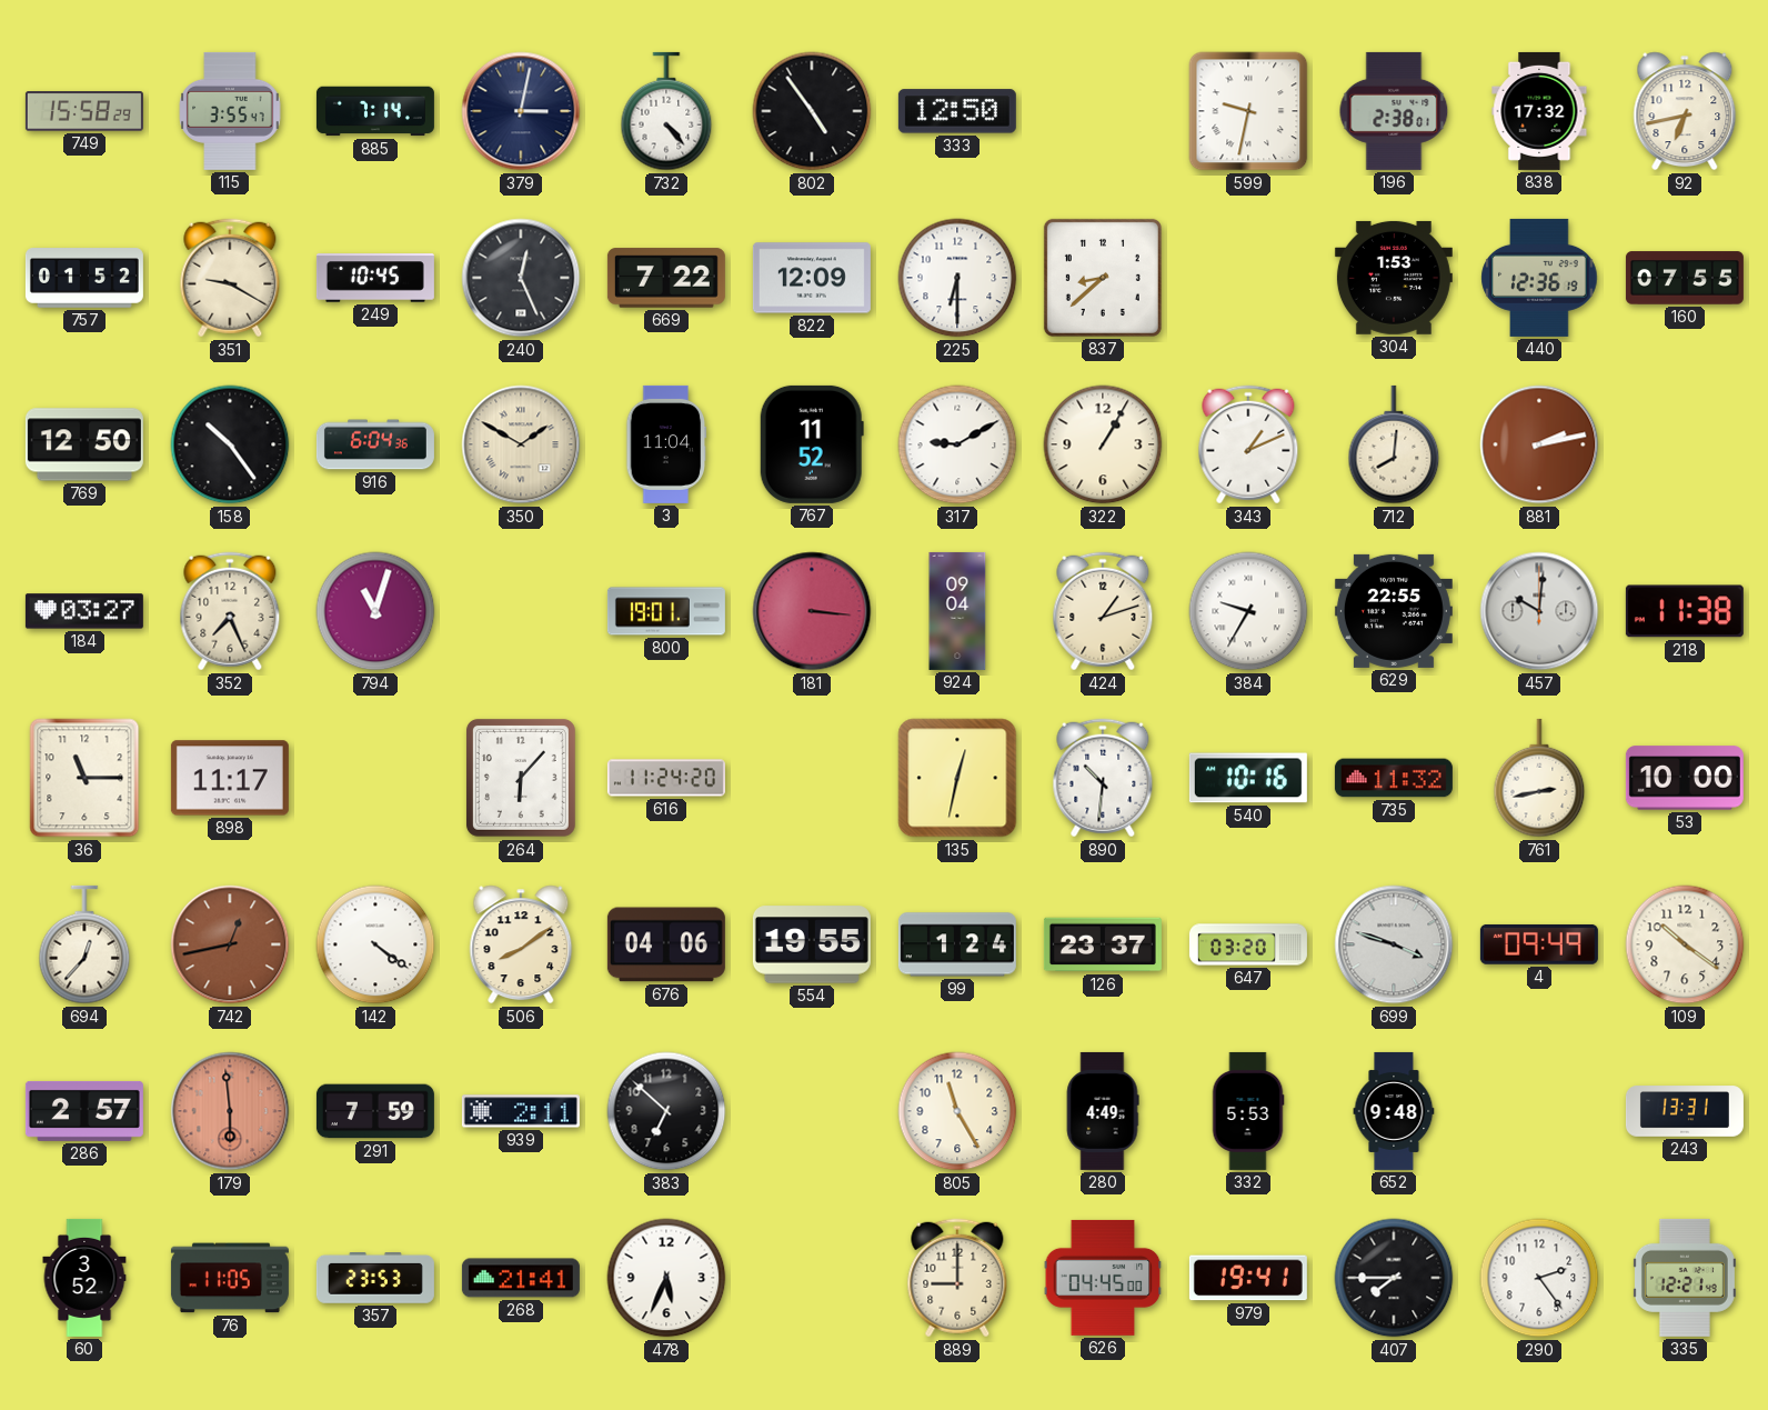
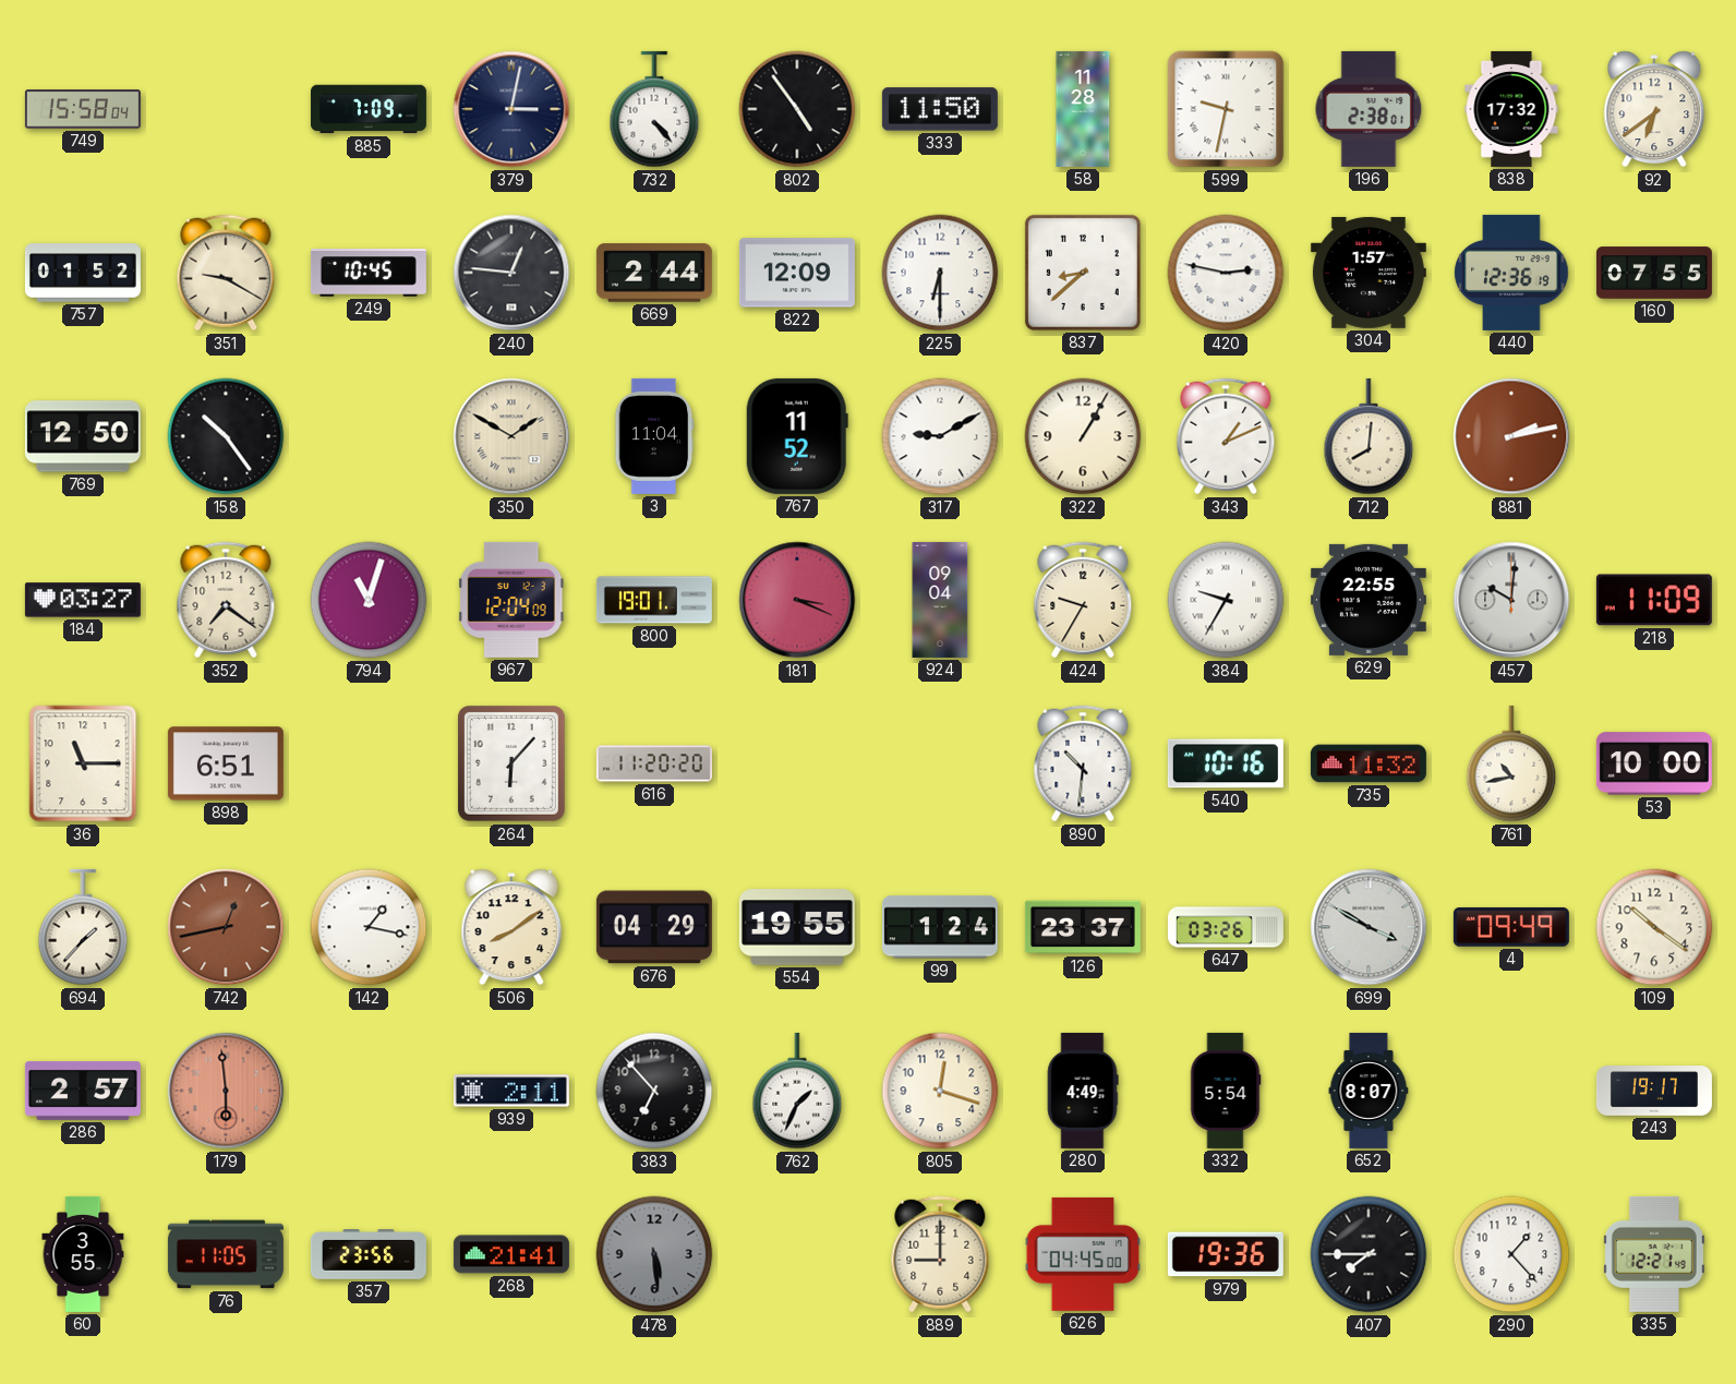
749: 15:58:29 -> 15:58:04 (83, 109)
115: 3:55 -> none (230, 111)
885: 7:14 -> 7:09 (369, 109)
333: 12:50 -> 11:50 (940, 109)
58: none -> 11:28 (1083, 109)
92: 6:43 -> 6:39 (1654, 109)
240: 12:26 -> 12:46 (511, 273)
669: 7:22 -> 2:44 (654, 273)
420: none -> 2:47 (1226, 273)
304: 1:53 -> 1:57 (1369, 273)
916: 6:04 -> none (375, 444)
352: 7:26 -> 7:21 (226, 600)
967: none -> 12:04 (511, 600)
181: 3:16 -> 3:19 (797, 600)
424: 1:12 -> 9:35 (1083, 600)
218: 11:38 -> 11:09 (1654, 600)
898: 11:17 -> 6:51 (226, 763)
616: 11:24 -> 11:20 (654, 763)
135: 12:32 -> none (957, 778)
761: 2:43 -> 10:43 (1511, 763)
694: 12:37 -> 1:37 (83, 927)
142: 4:21 -> 1:17 (369, 927)
676: 04:06 -> 04:29 (654, 927)
647: 03:20 -> 03:26 (1226, 927)
699: 3:48 -> 3:50 (1369, 927)
291: 7:59 -> none (375, 1111)
383: 6:52 -> 6:53 (654, 1091)
762: none -> 1:34 (797, 1091)
805: 11:25 -> 12:18 (940, 1091)
332: 5:53 -> 5:54 (1226, 1091)
652: 9:48 -> 8:07 (1369, 1091)
243: 13:31 -> 19:17 (1654, 1091)
60: 3:52 -> 3:55 (83, 1254)
357: 23:53 -> 23:56 (369, 1255)
478: 5:34 -> 5:29 (654, 1254)
478 dial: white -> grey (654, 1254)
979: 19:41 -> 19:36 (1226, 1254)
290: 2:24 -> 1:23 (1511, 1254)
